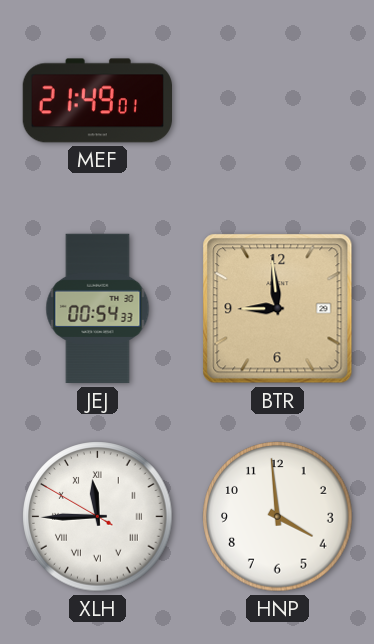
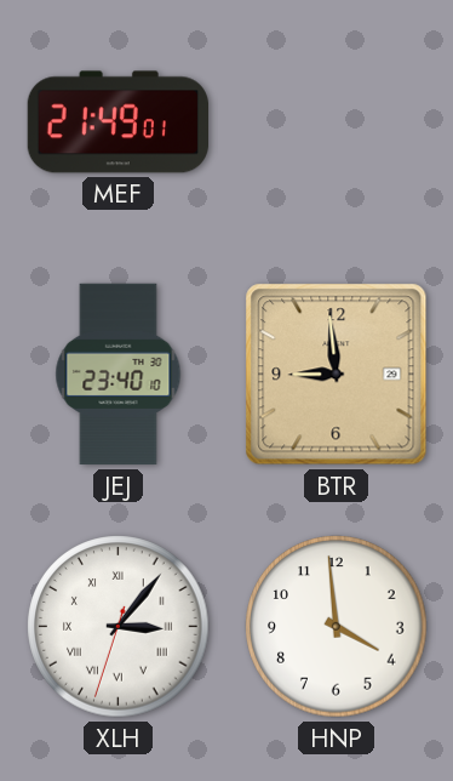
JEJ: 00:54 -> 23:40 (119, 375)
XLH: 11:44 -> 3:06 (119, 627)
